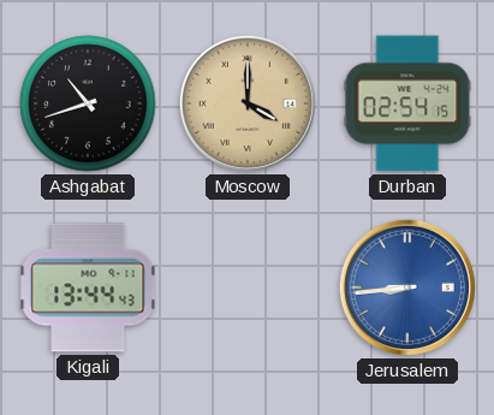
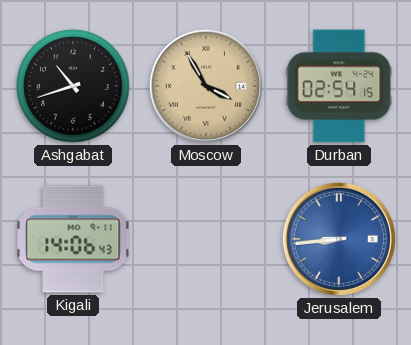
Moscow: 4:00 -> 3:55 (206, 86)
Kigali: 13:44 -> 14:06 (73, 239)
